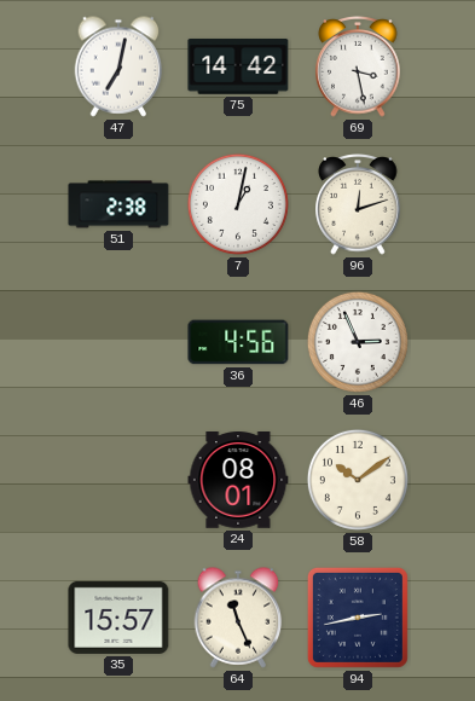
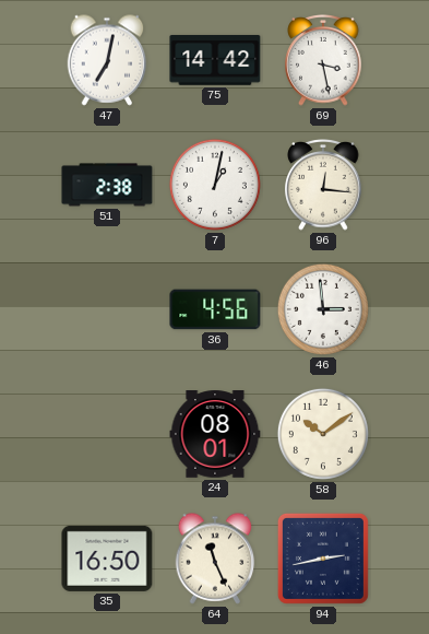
96: 12:12 -> 12:16 (323, 186)
46: 2:56 -> 2:59 (323, 309)
35: 15:57 -> 16:50 (107, 559)
